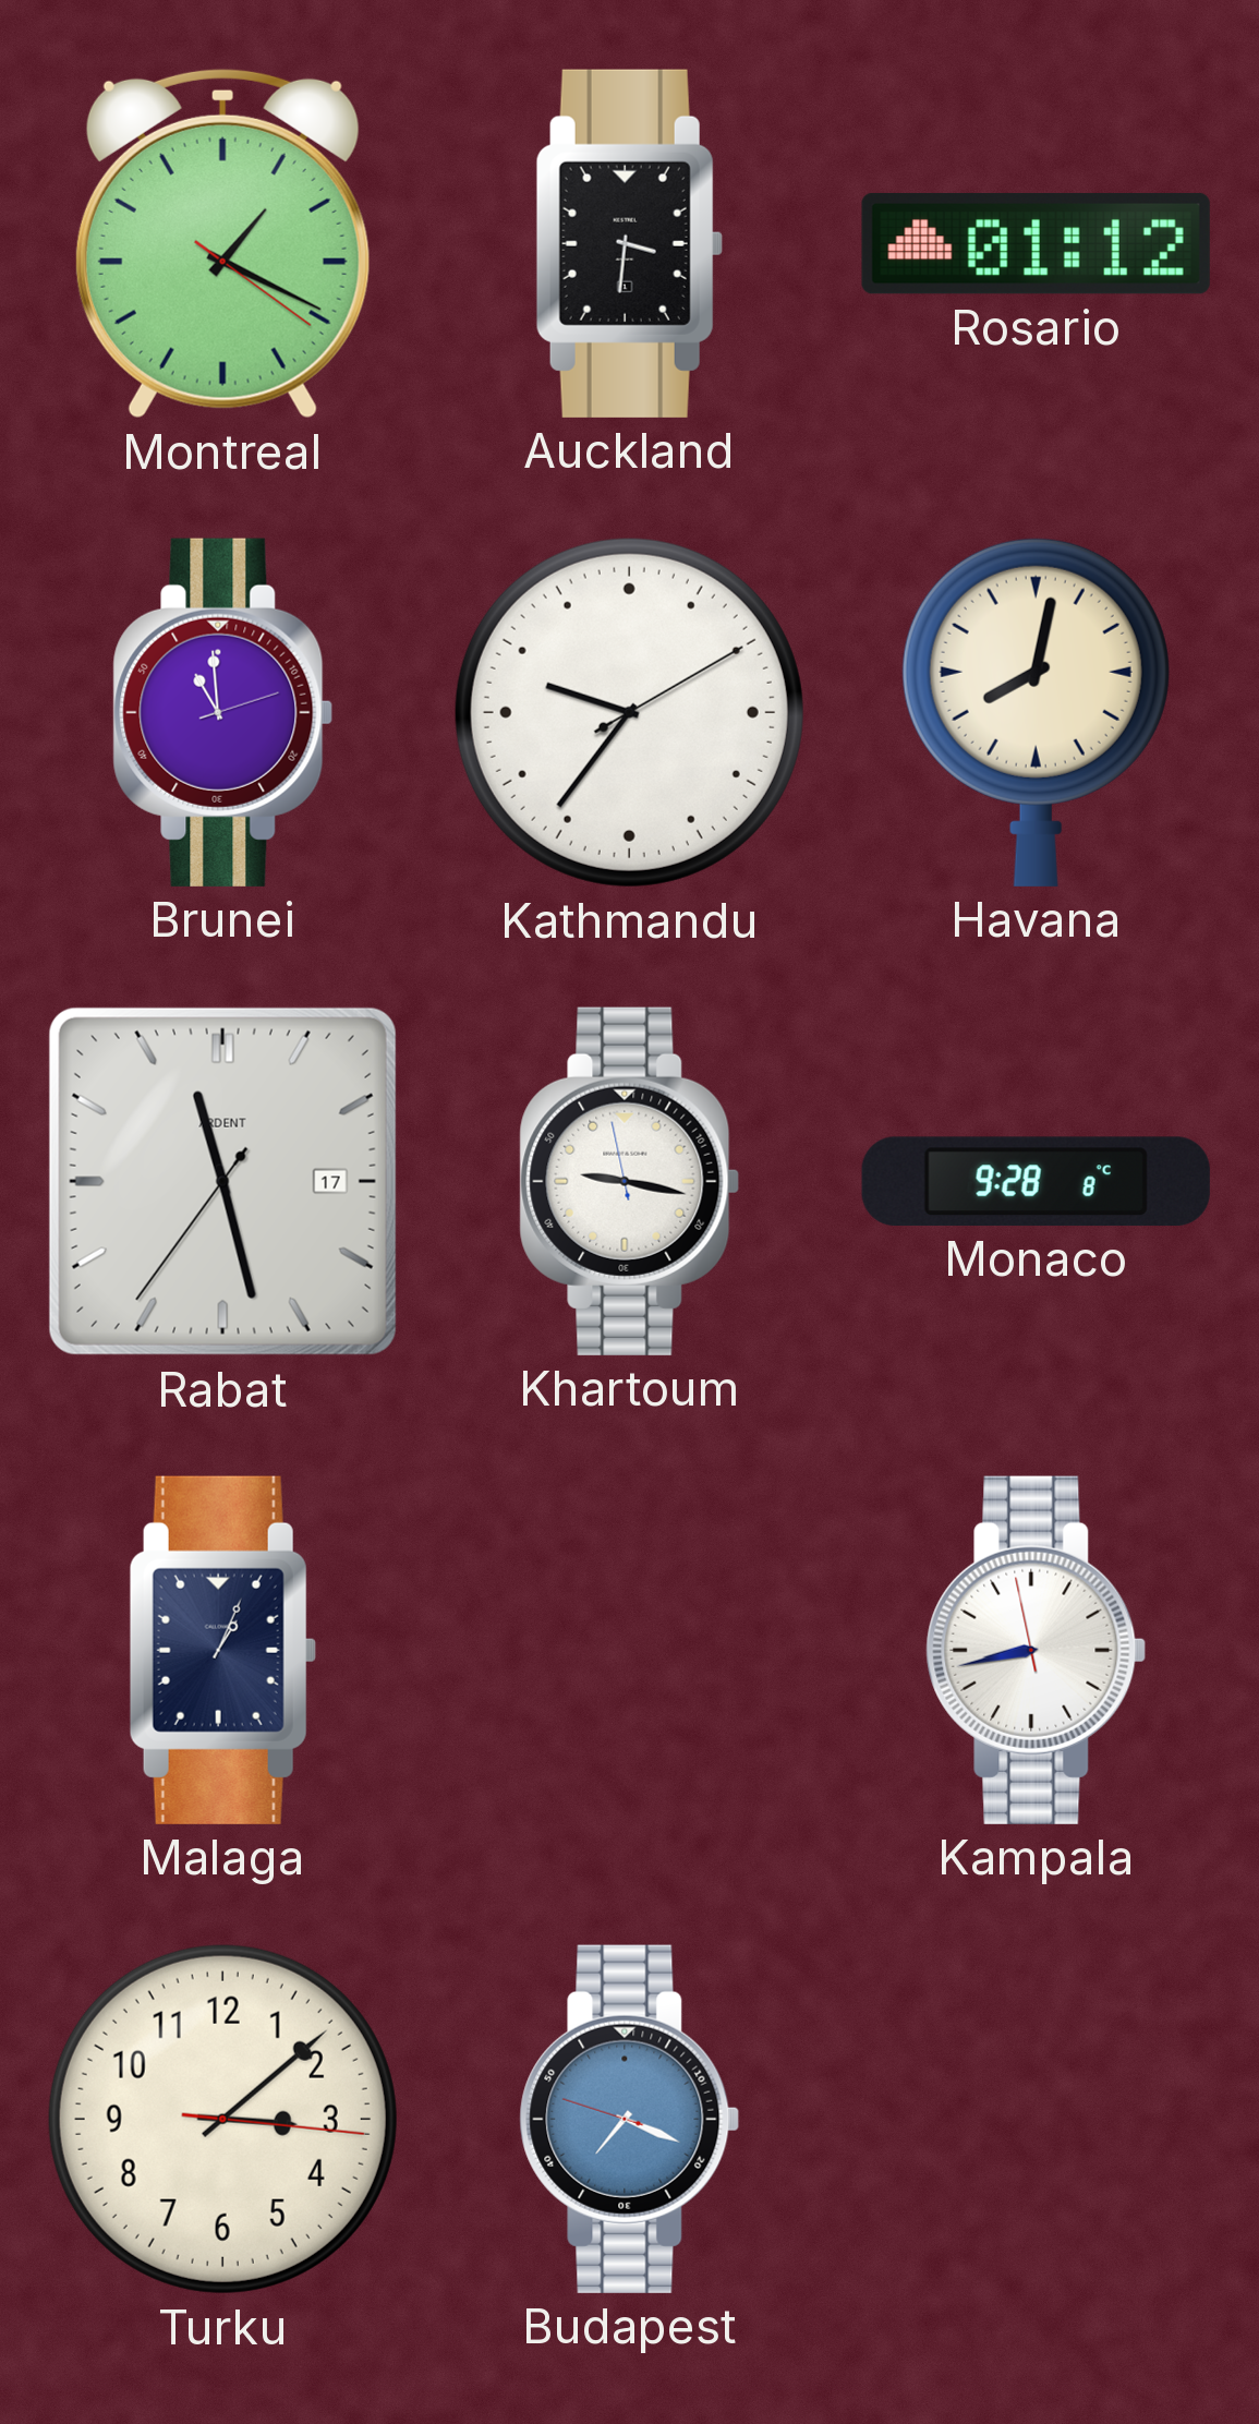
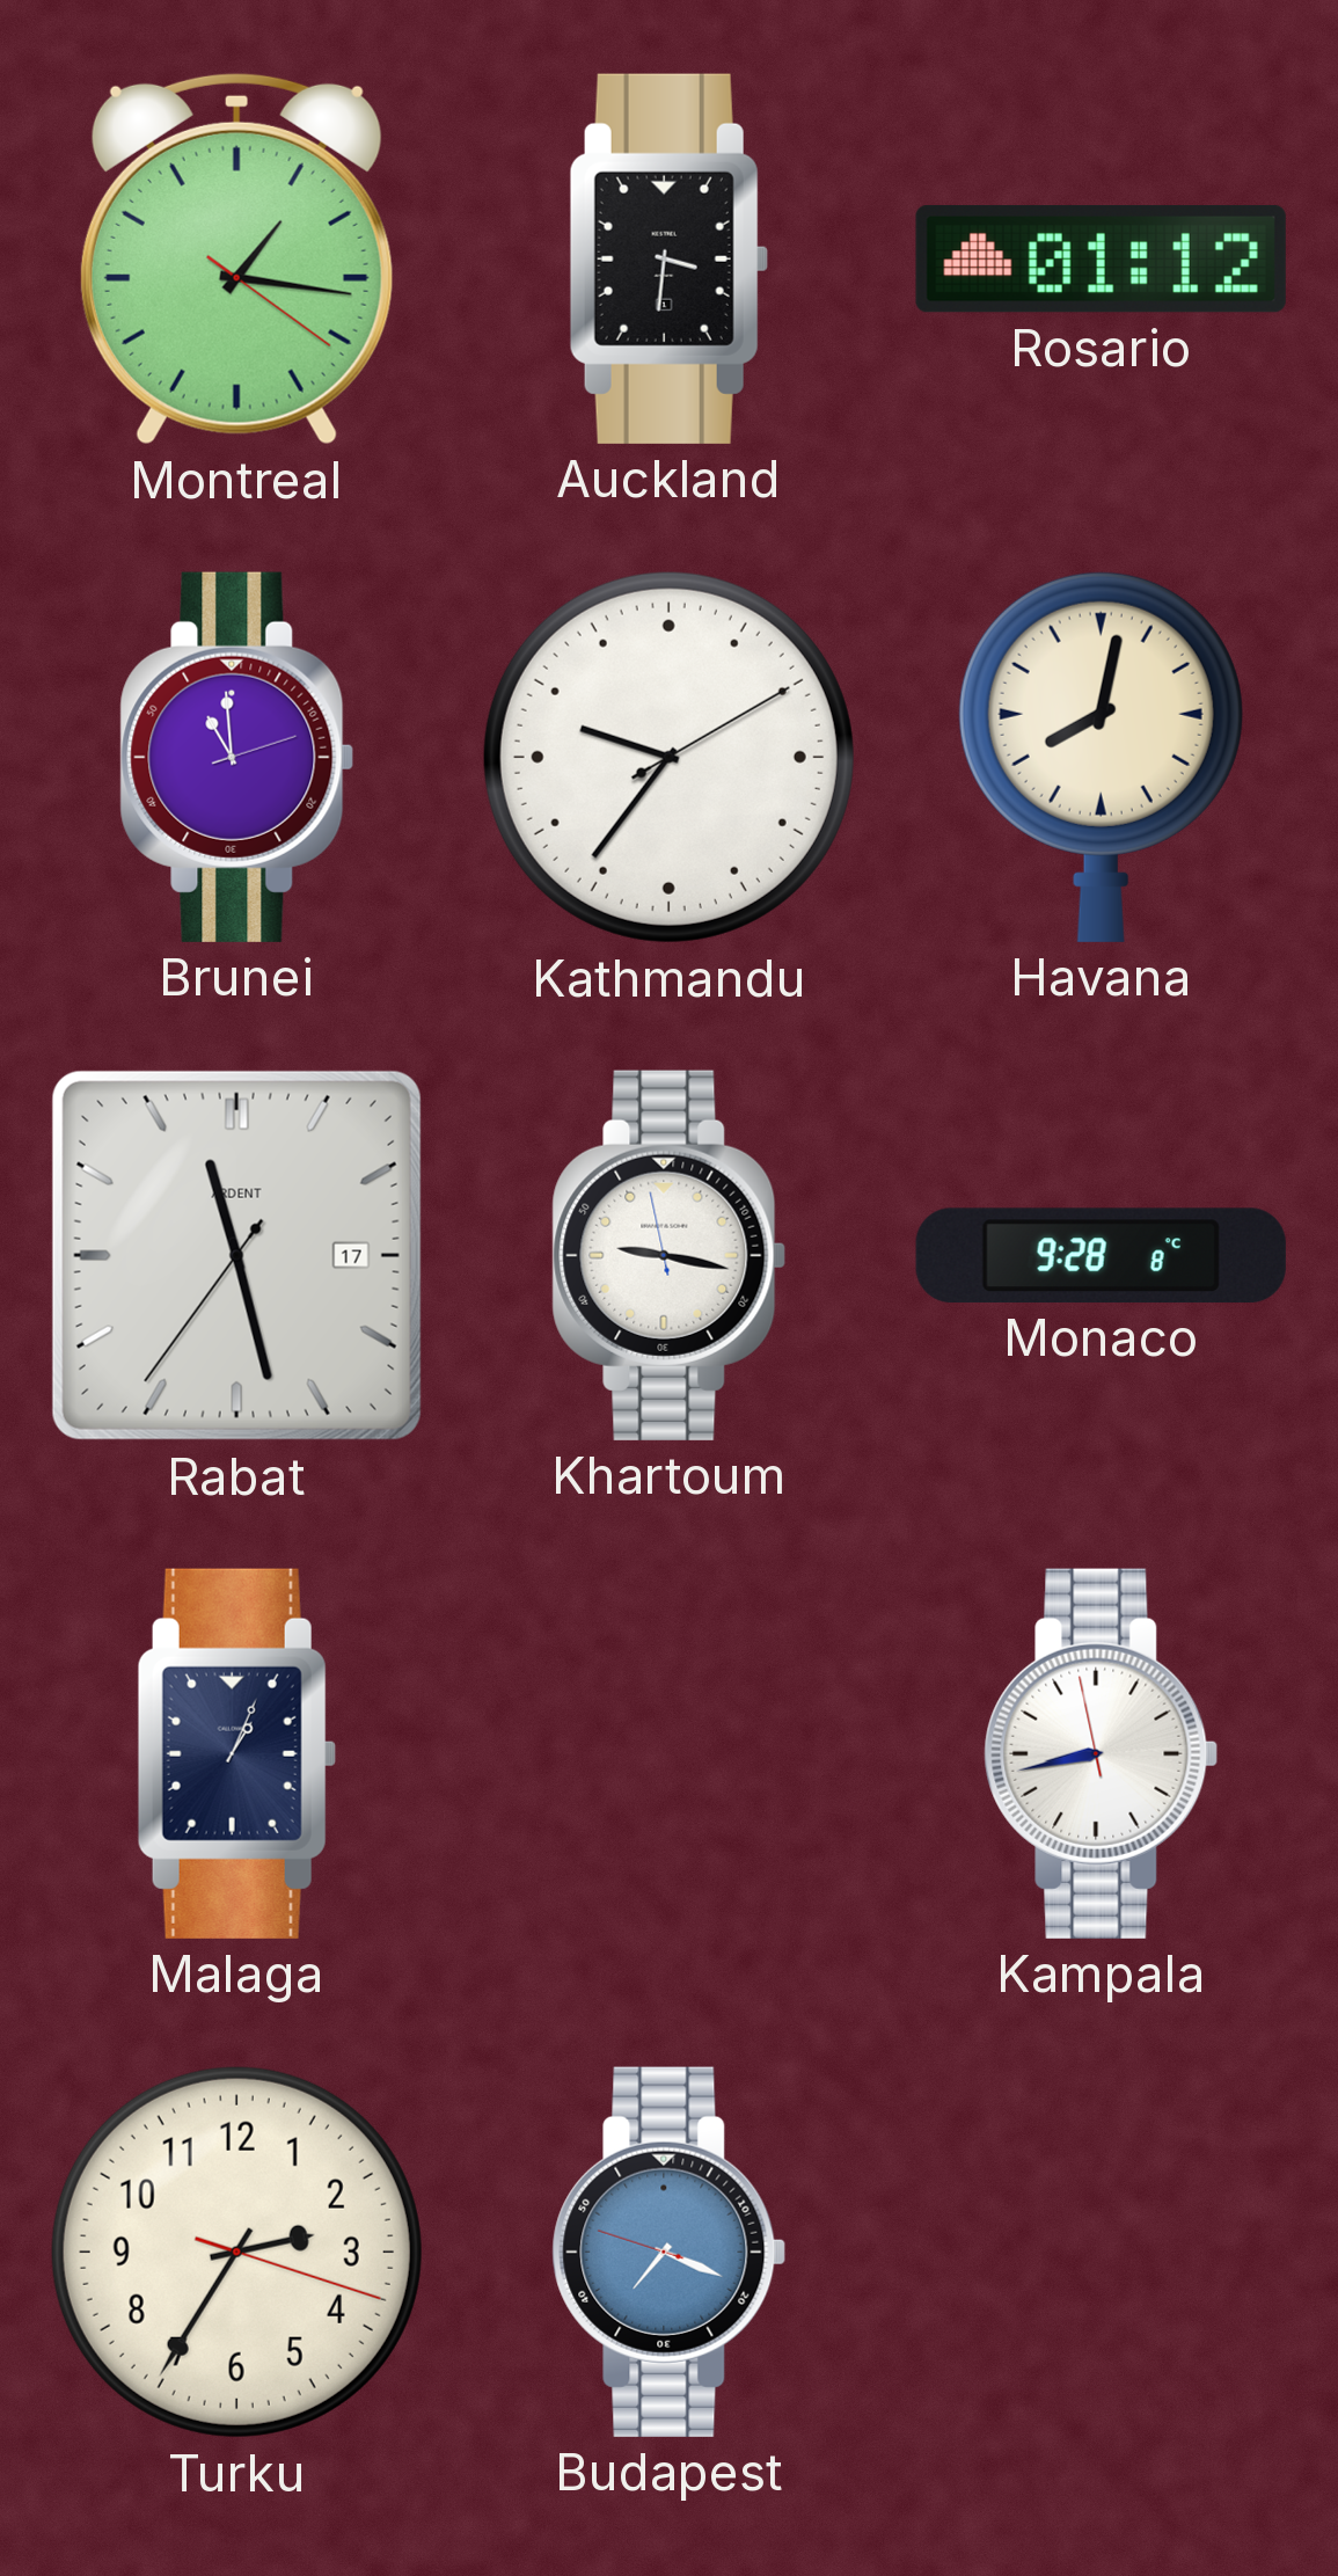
Montreal: 1:19 -> 1:16 (236, 258)
Turku: 3:08 -> 2:35 (236, 2252)
